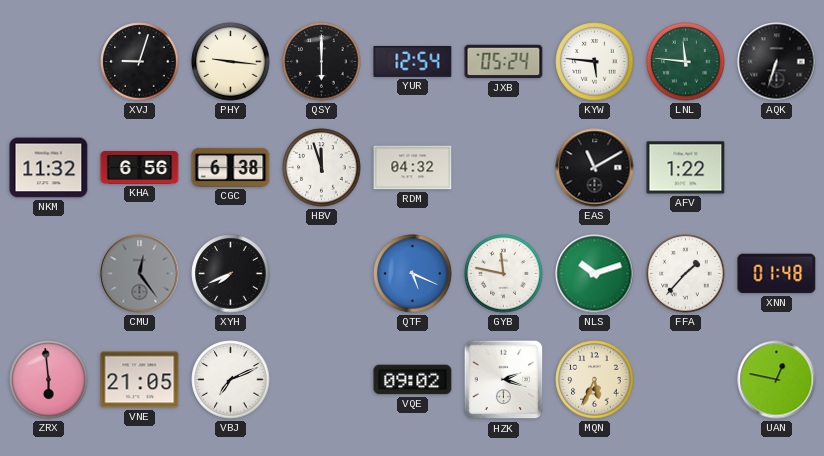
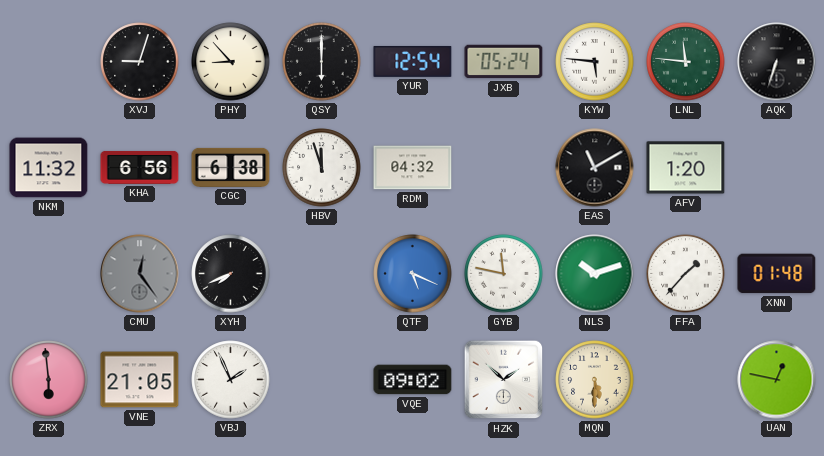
PHY: 9:16 -> 8:53 (231, 62)
AFV: 1:22 -> 1:20 (686, 168)
VBJ: 7:11 -> 1:56 (231, 380)
HZK: 2:18 -> 1:52 (504, 380)
MQN: 5:34 -> 5:30 (595, 380)
